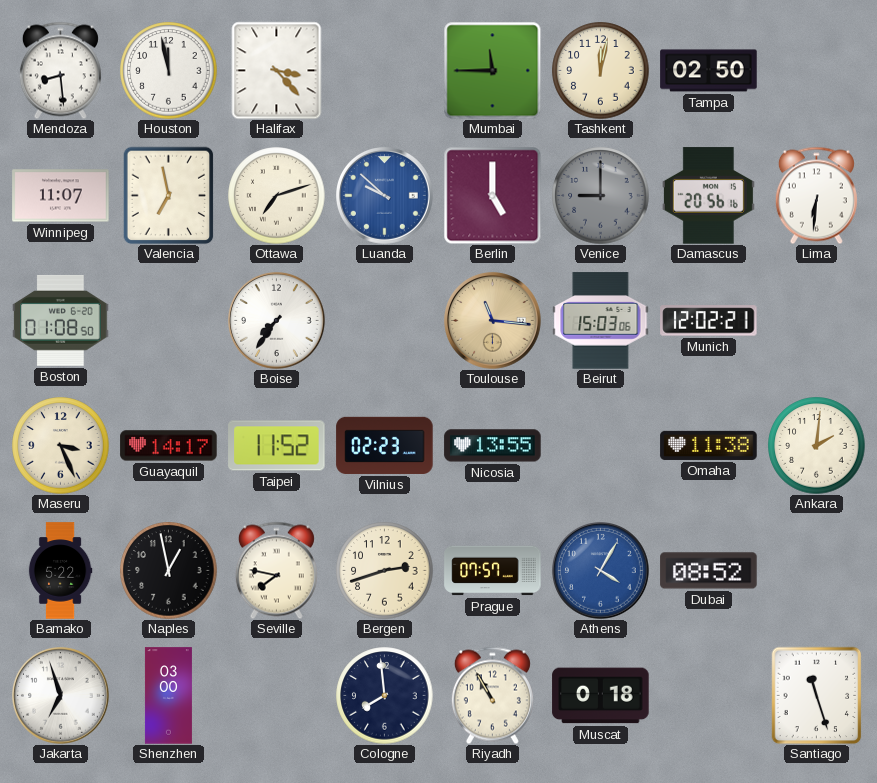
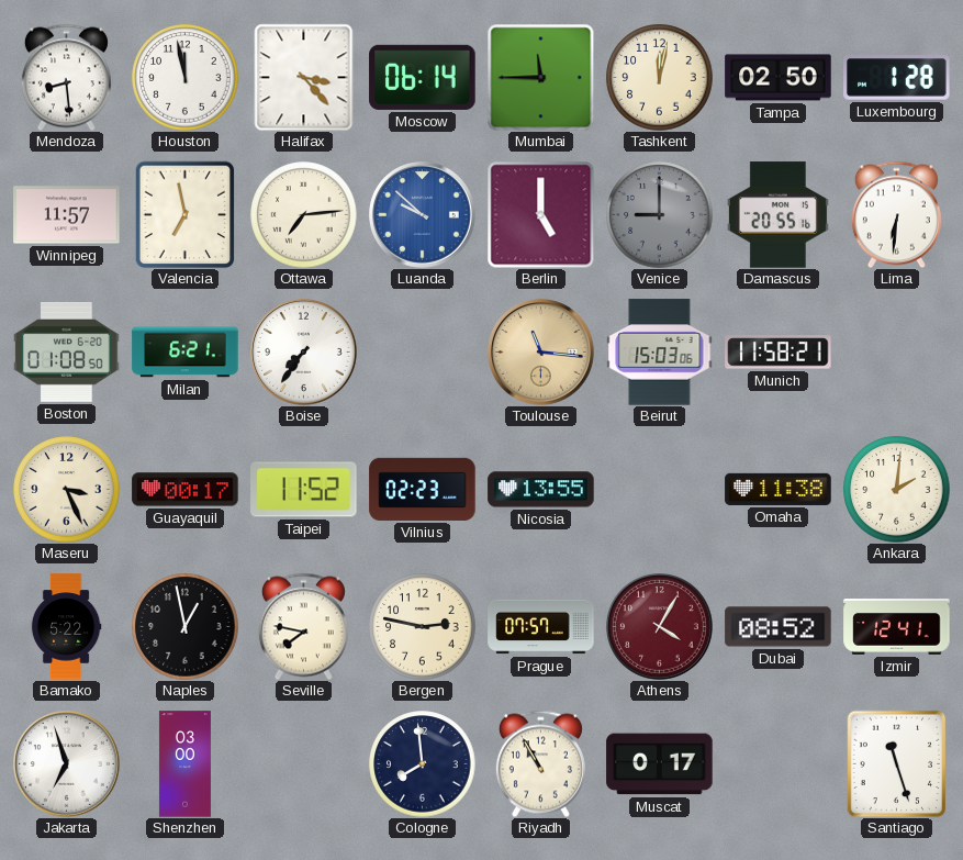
Moscow: none -> 06:14 (423, 77)
Luxembourg: none -> 1:28 (897, 78)
Winnipeg: 11:07 -> 11:57 (67, 215)
Ottawa: 7:12 -> 7:14 (304, 215)
Damascus: 20:56 -> 20:55 (777, 215)
Milan: none -> 6:21 (186, 353)
Munich: 12:02 -> 11:58 (779, 353)
Guayaquil: 14:17 -> 00:17 (186, 490)
Bergen: 2:42 -> 2:47 (423, 627)
Athens dial: blue -> burgundy (660, 627)
Izmir: none -> 12:41 (897, 627)
Muscat: 0:18 -> 0:17 (660, 764)
